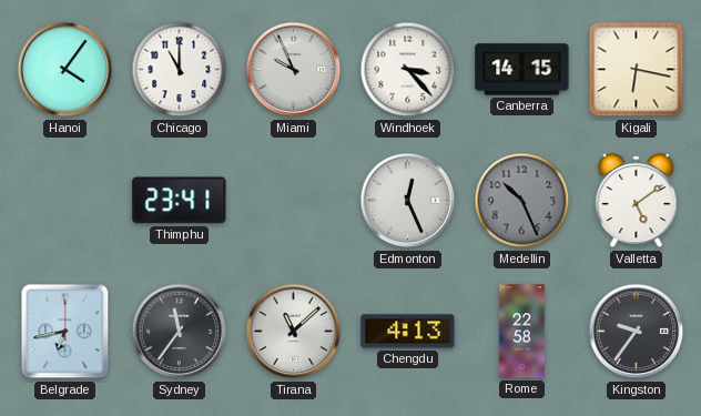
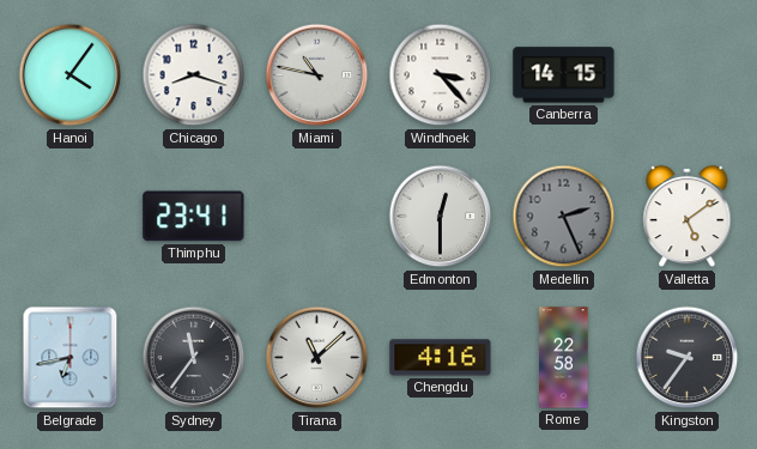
Chicago: 11:00 -> 8:18 (194, 75)
Miami: 9:56 -> 10:47 (317, 75)
Kigali: 6:17 -> none (637, 70)
Edmonton: 12:26 -> 12:30 (441, 217)
Medellin: 10:26 -> 2:26 (564, 217)
Chengdu: 4:13 -> 4:16 (441, 358)
